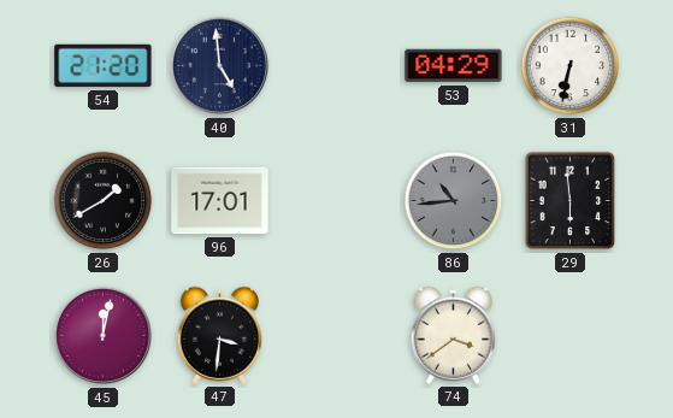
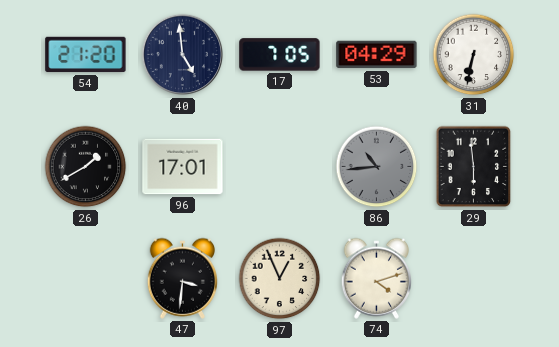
17: none -> 7:05 (280, 55)
45: 12:02 -> none (104, 336)
97: none -> 12:56 (280, 279)
74: 3:39 -> 4:12 (376, 278)
